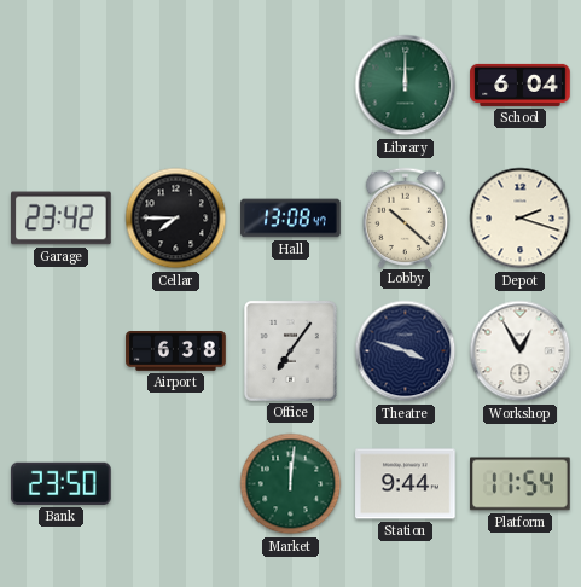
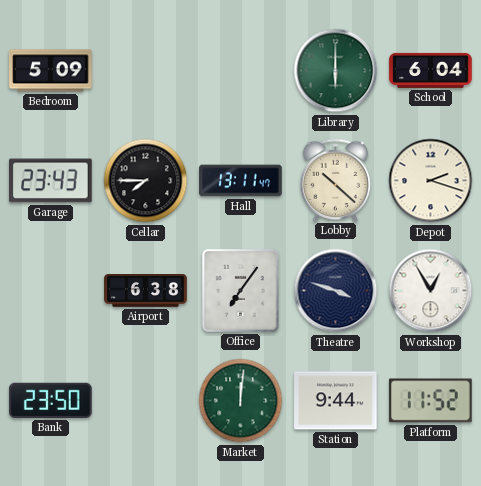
Bedroom: none -> 5:09 (51, 71)
Library: 12:00 -> 6:00 (336, 71)
Garage: 23:42 -> 23:43 (51, 181)
Hall: 13:08 -> 13:11 (241, 181)
Platform: 11:54 -> 11:52 (431, 401)
